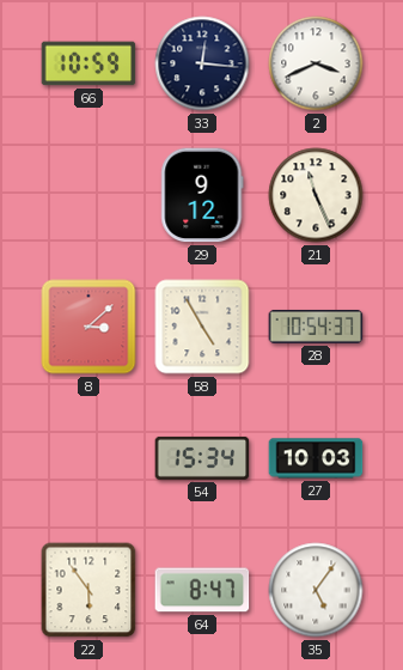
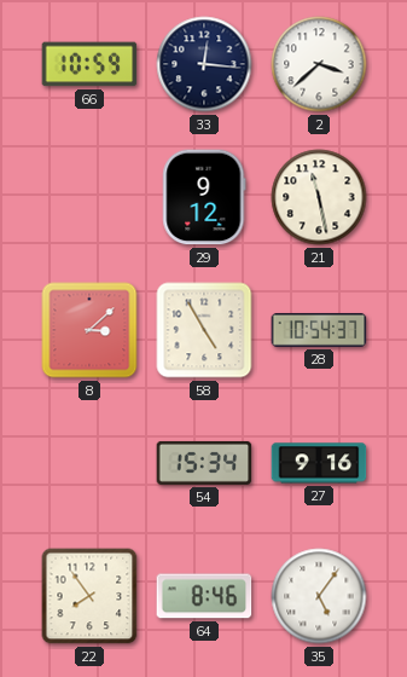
2: 3:41 -> 3:38 (319, 64)
21: 11:26 -> 11:28 (319, 197)
27: 10:03 -> 9:16 (319, 463)
22: 5:54 -> 7:54 (89, 596)
64: 8:47 -> 8:46 (204, 596)
